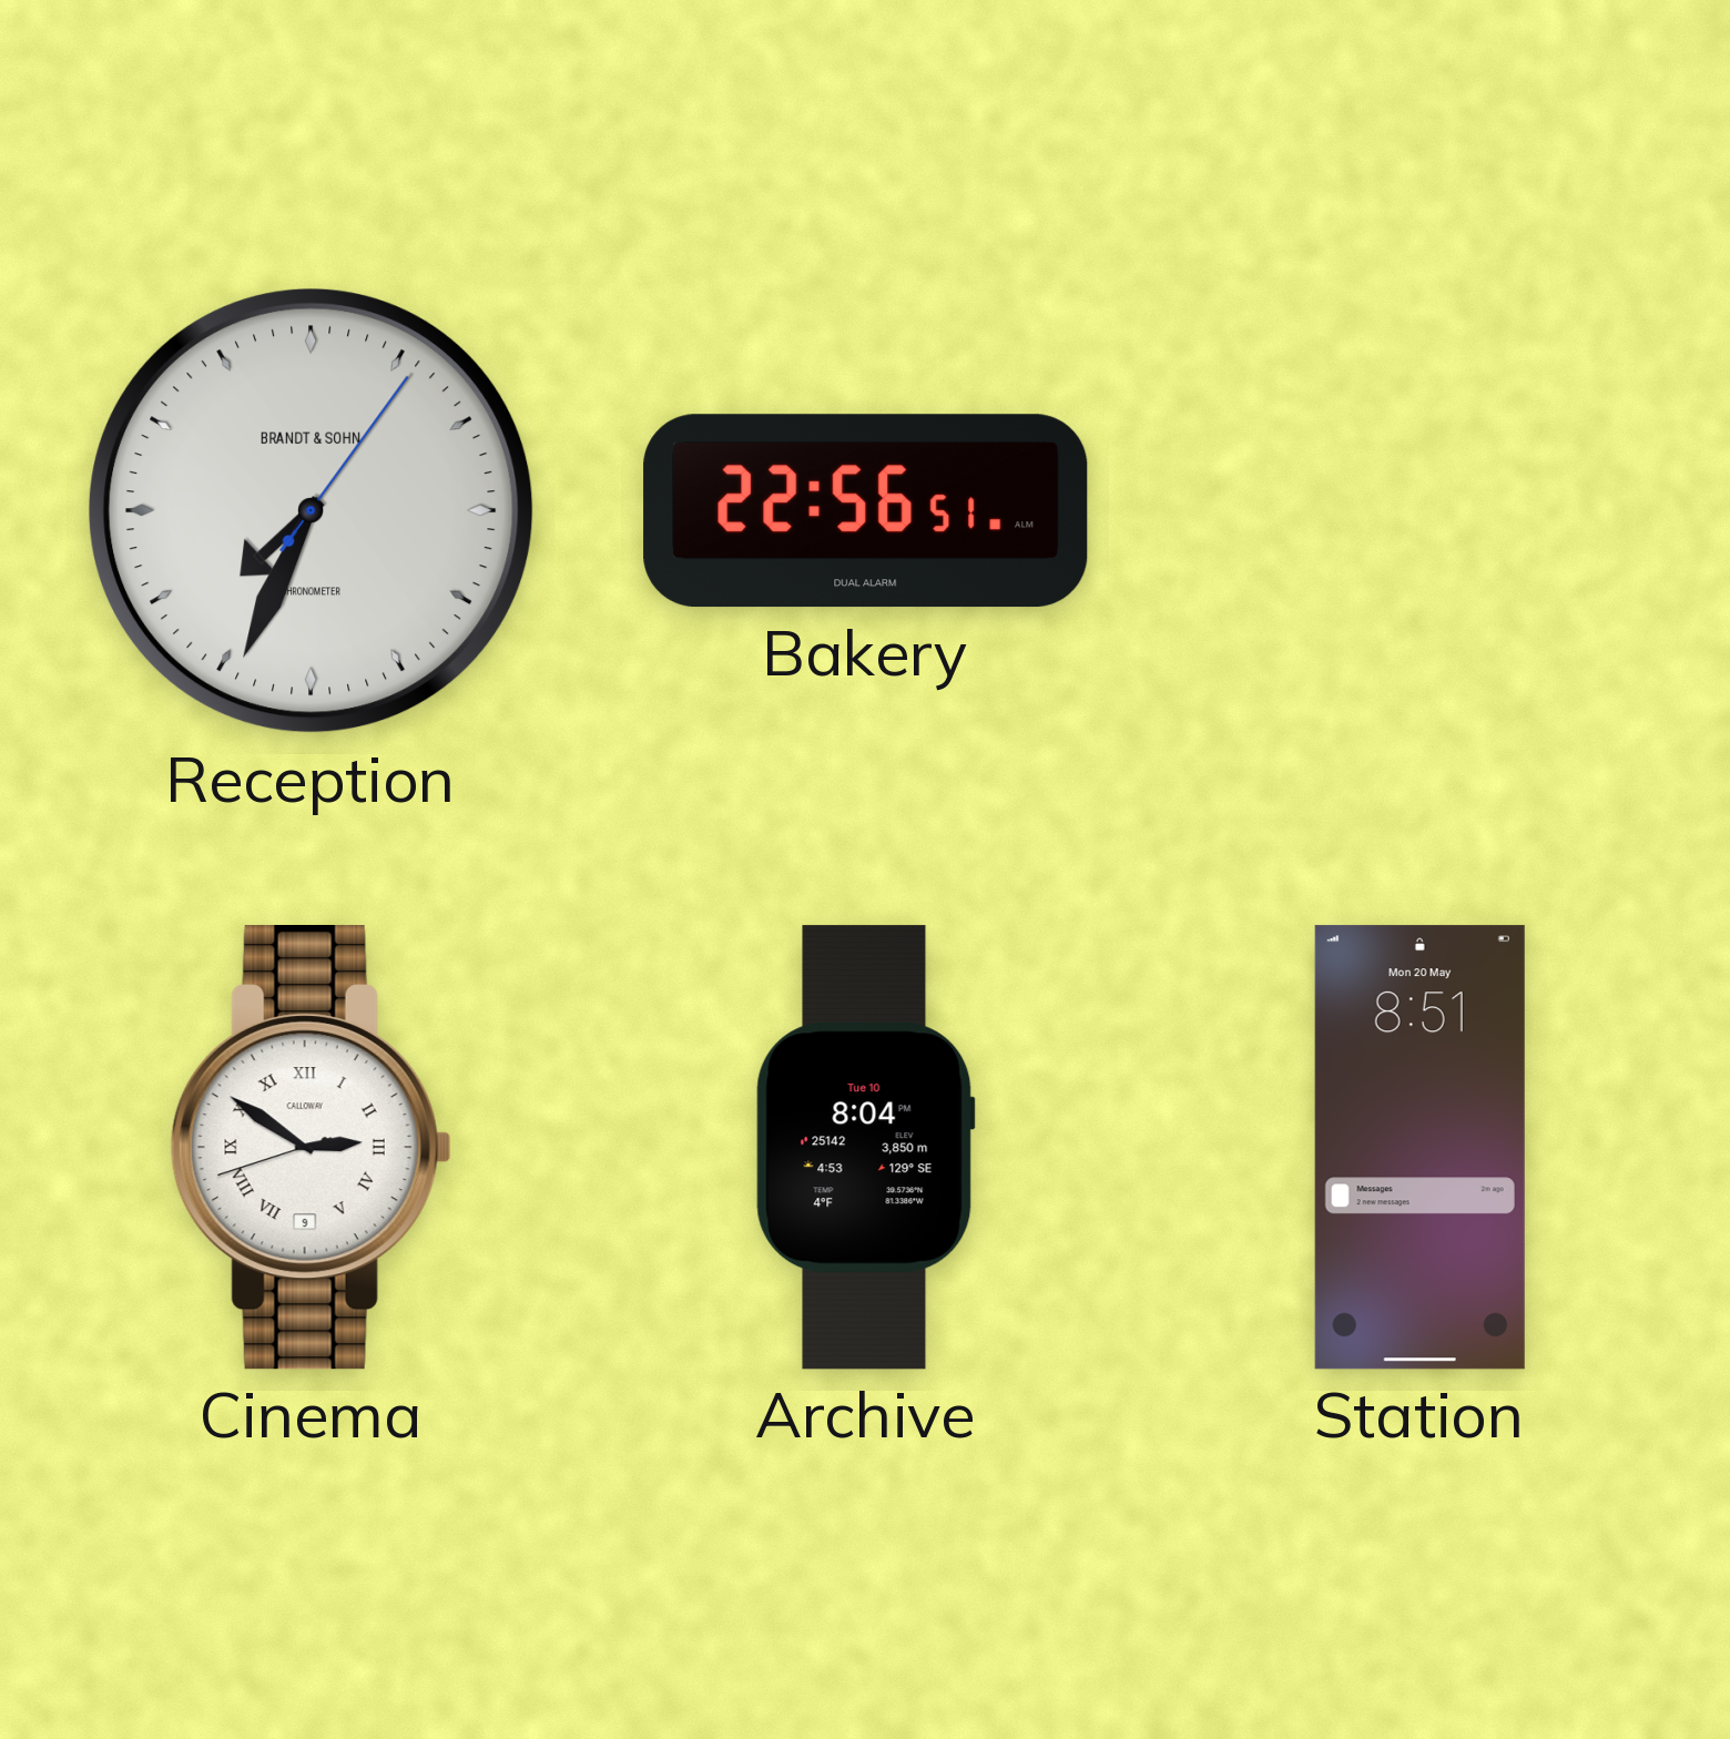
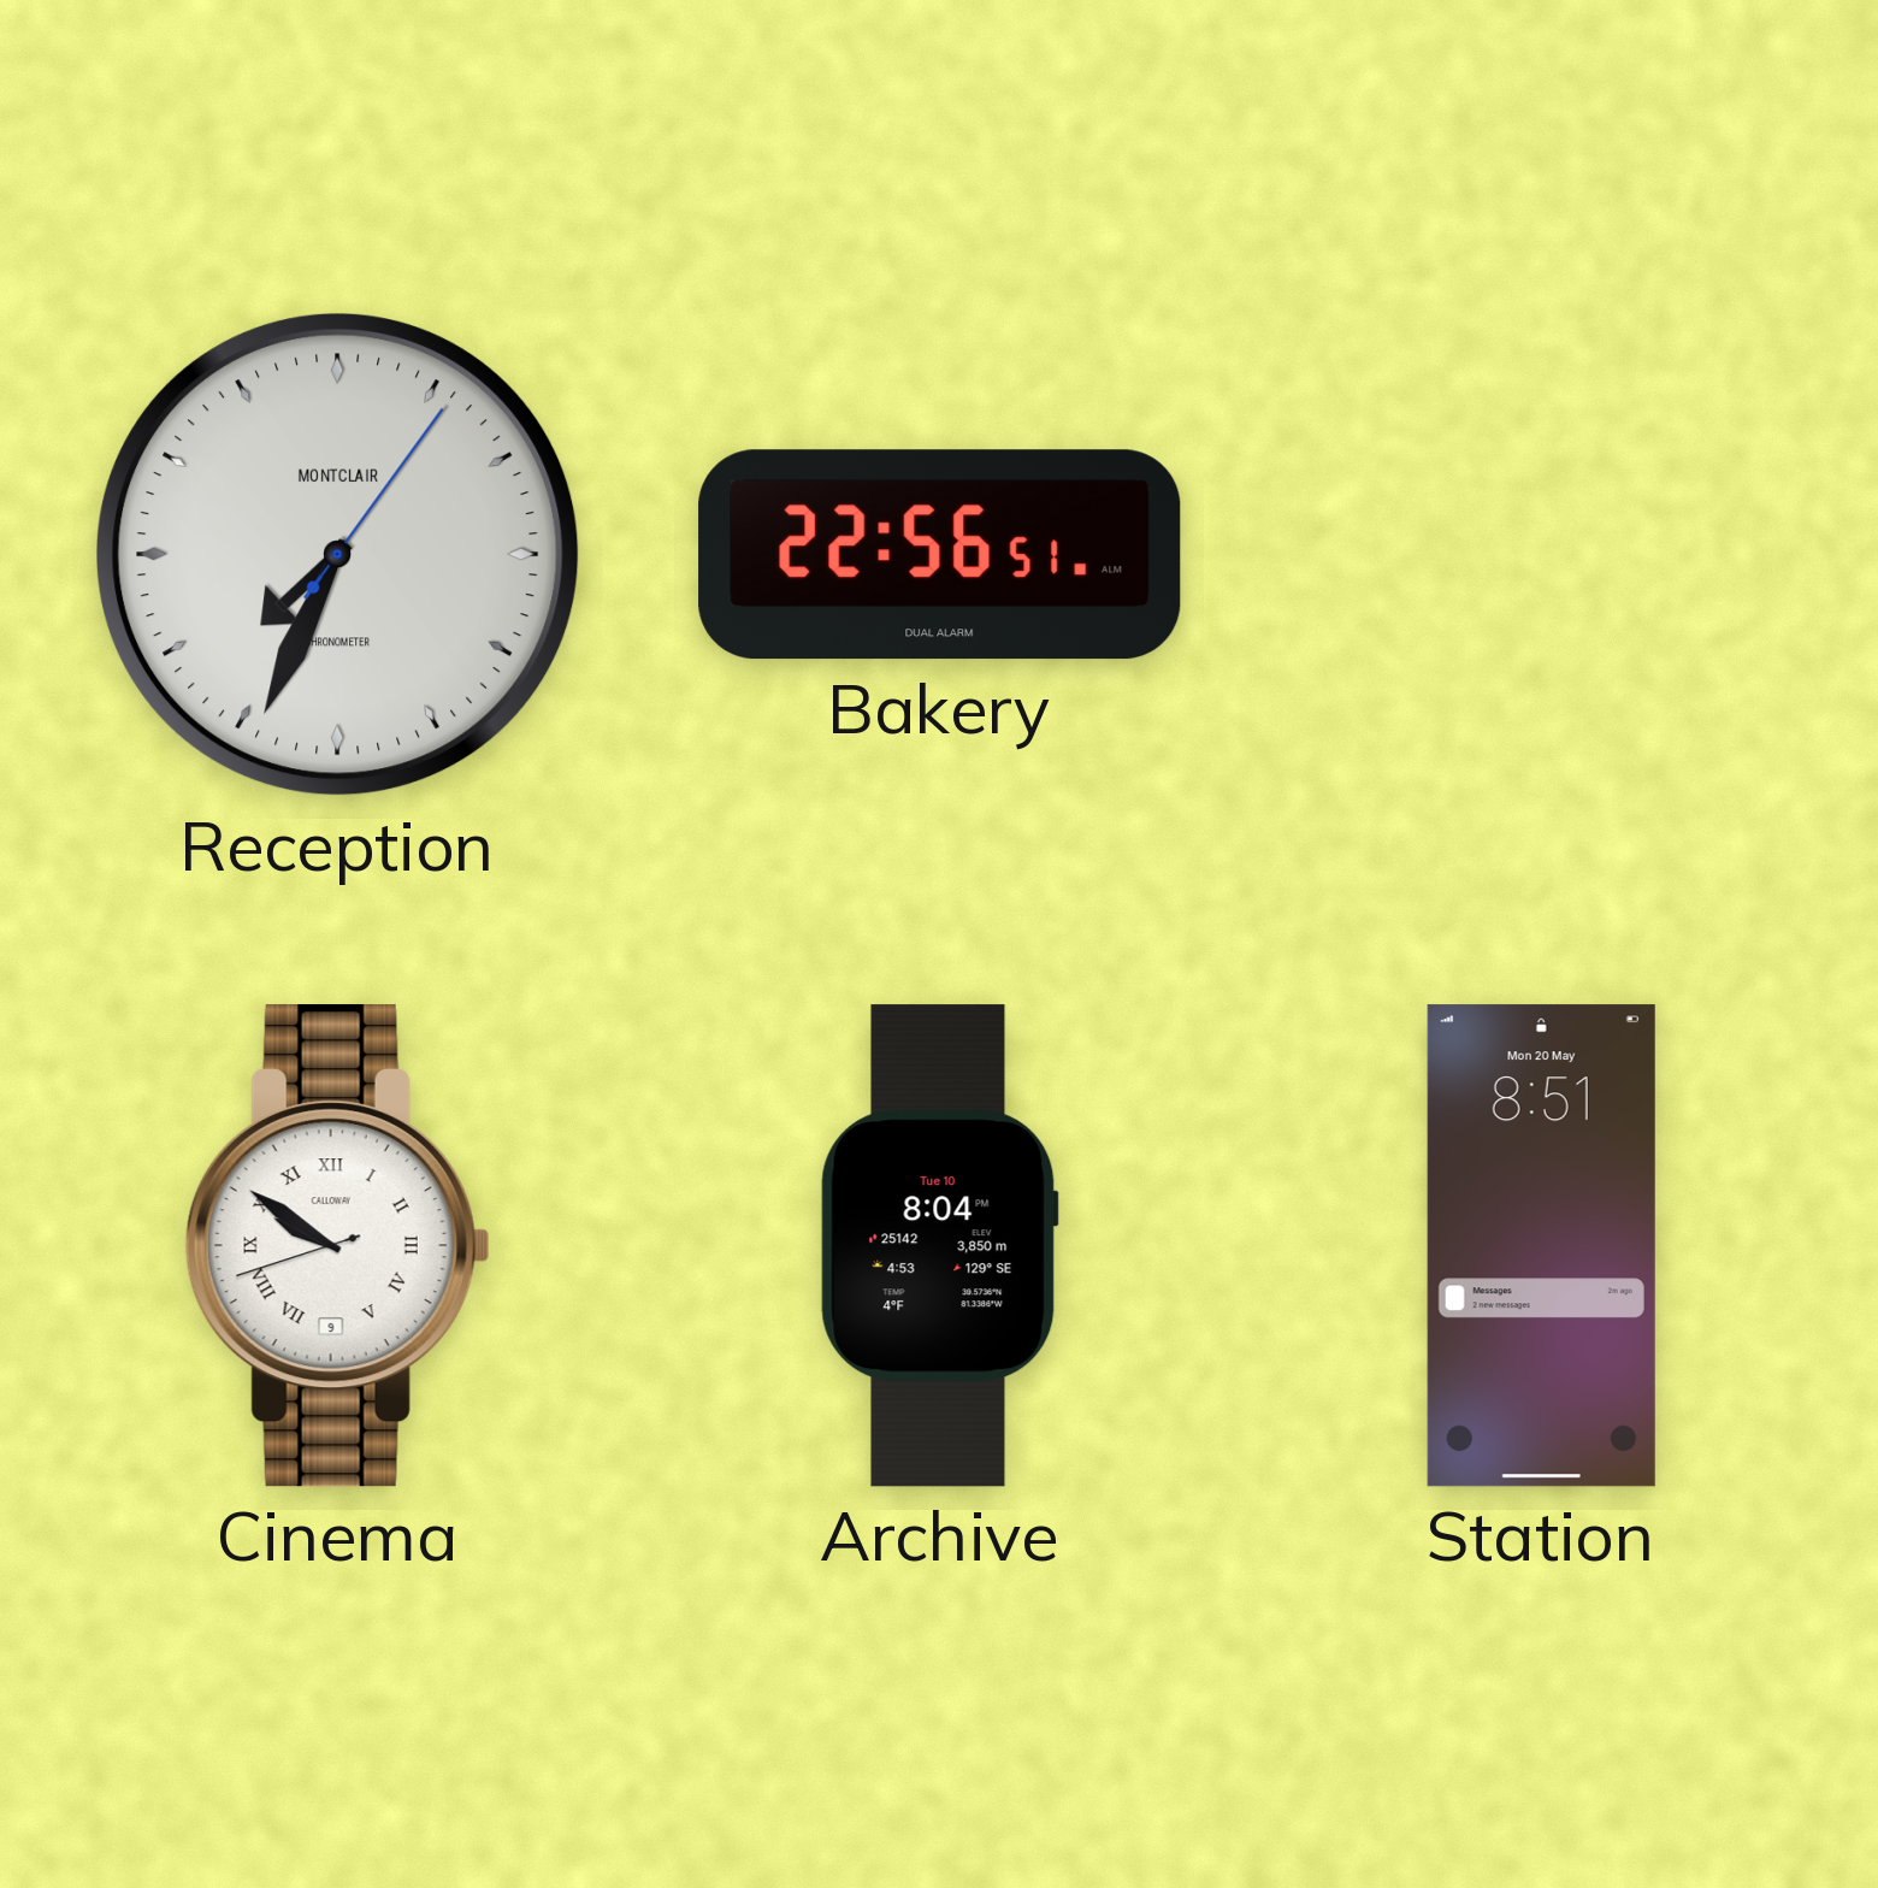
Reception brand: BRANDT & SOHN -> MONTCLAIR (338, 555)
Cinema: 2:50 -> 9:50 (337, 1246)
